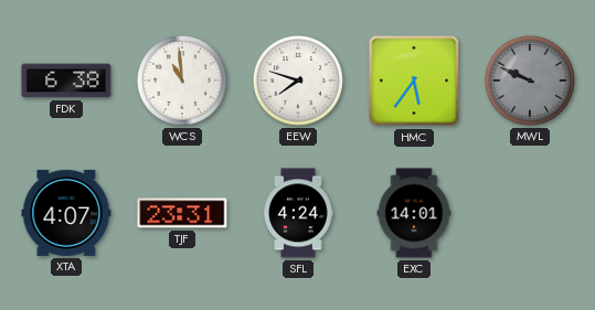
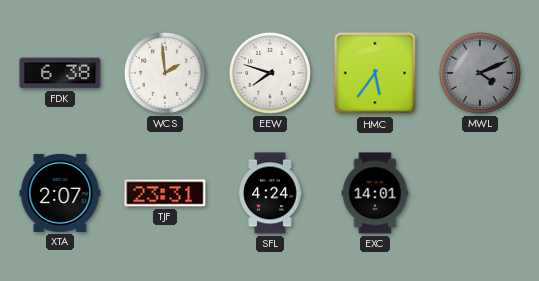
WCS: 10:59 -> 1:59 (165, 73)
MWL: 9:49 -> 4:11 (480, 73)
XTA: 4:07 -> 2:07 (60, 193)
